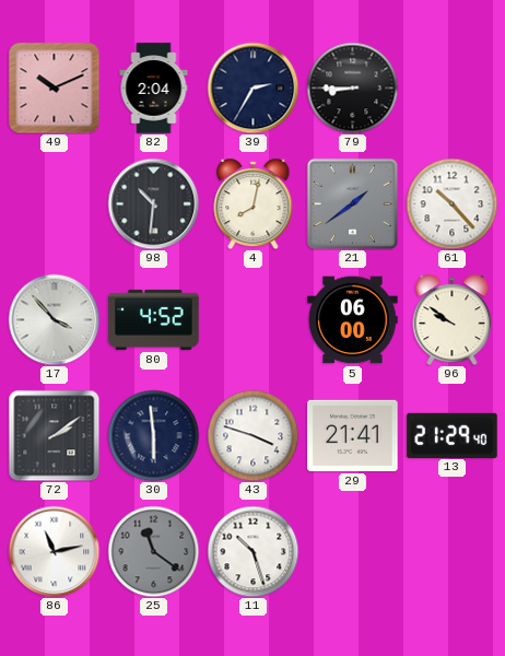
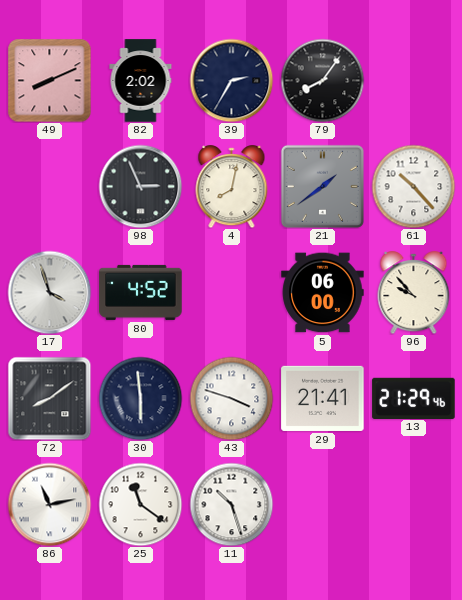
49: 10:11 -> 8:11 (49, 80)
82: 2:04 -> 2:02 (141, 81)
79: 8:45 -> 8:06 (322, 80)
98: 10:31 -> 2:56 (140, 186)
17: 3:53 -> 3:57 (49, 292)
96: 9:51 -> 9:53 (414, 293)
72: 2:09 -> 8:09 (49, 398)
13: 21:29:40 -> 21:29:46 (414, 398)
25 dial: grey -> white (140, 504)
